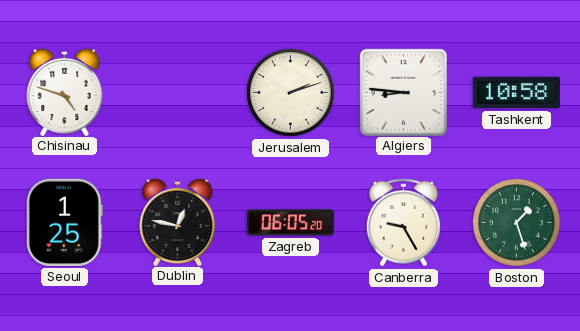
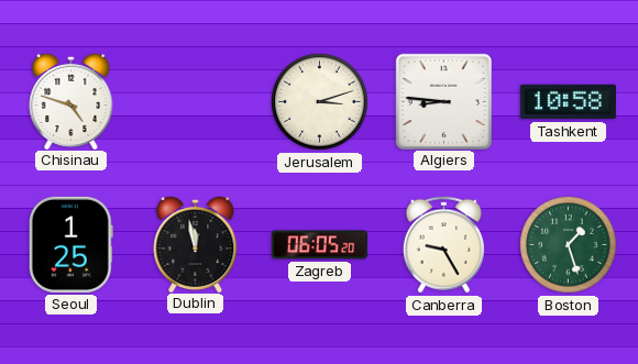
Jerusalem: 2:12 -> 3:12 (320, 102)
Dublin: 12:47 -> 11:58 (196, 243)
